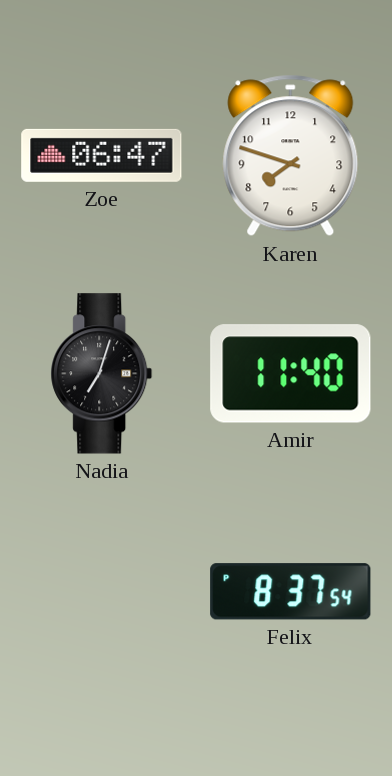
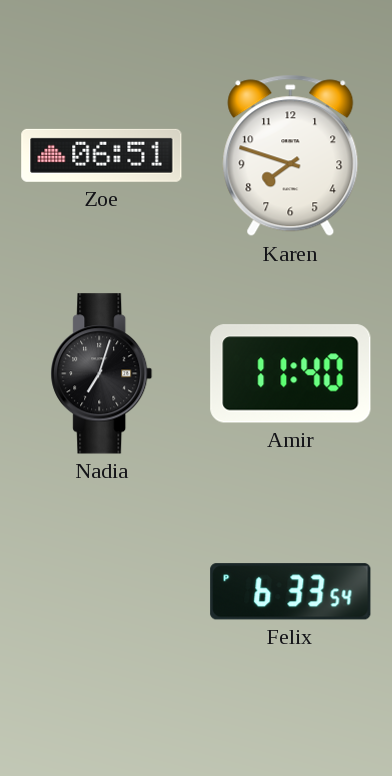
Zoe: 06:47 -> 06:51 (102, 155)
Felix: 8:37 -> 6:33 (291, 592)
